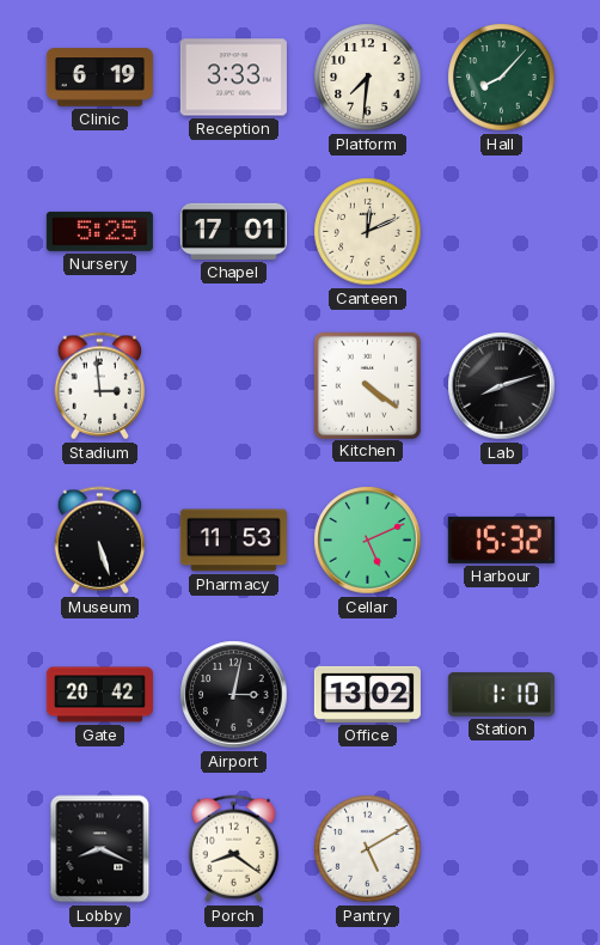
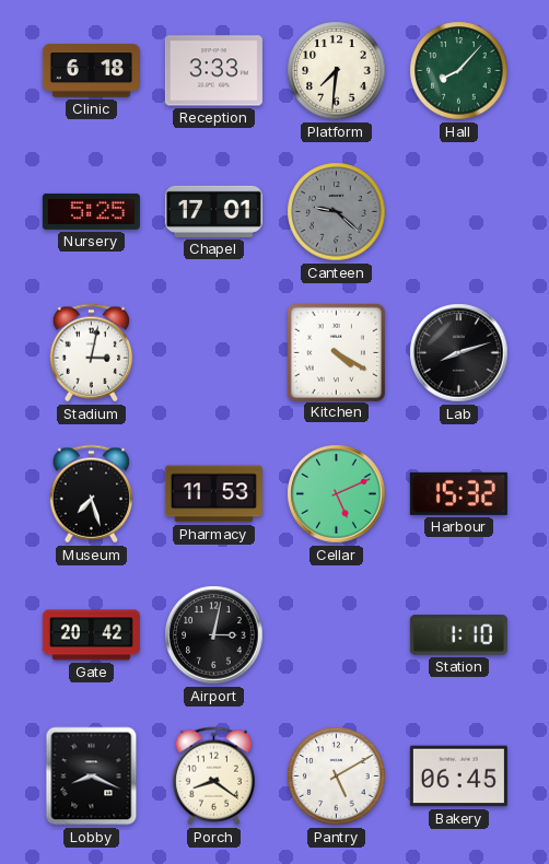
Clinic: 6:19 -> 6:18 (91, 71)
Canteen: 12:11 -> 9:22 (337, 212)
Canteen dial: cream -> grey (337, 212)
Stadium: 2:59 -> 3:02 (92, 353)
Kitchen: 4:21 -> 4:20 (336, 352)
Museum: 5:27 -> 7:27 (92, 494)
Office: 13:02 -> none (367, 694)
Bakery: none -> 06:45 (458, 777)
